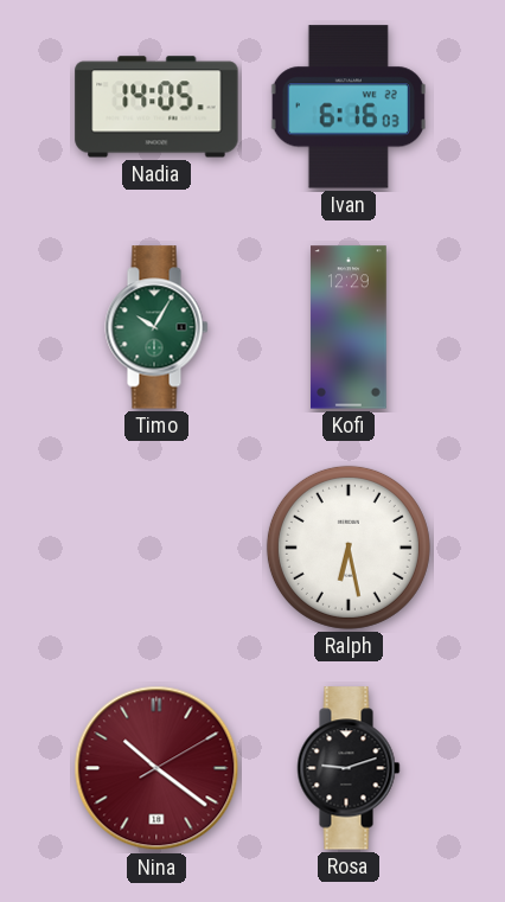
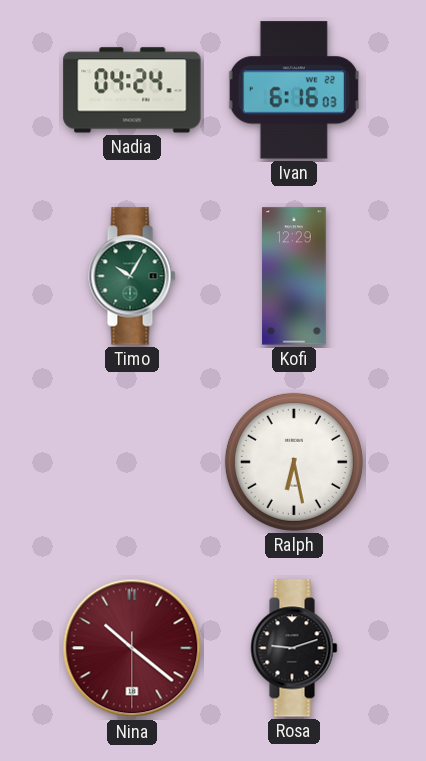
Nadia: 14:05 -> 04:24 (132, 90)
Nina: 10:21:10 -> 10:21:30 (132, 648)
